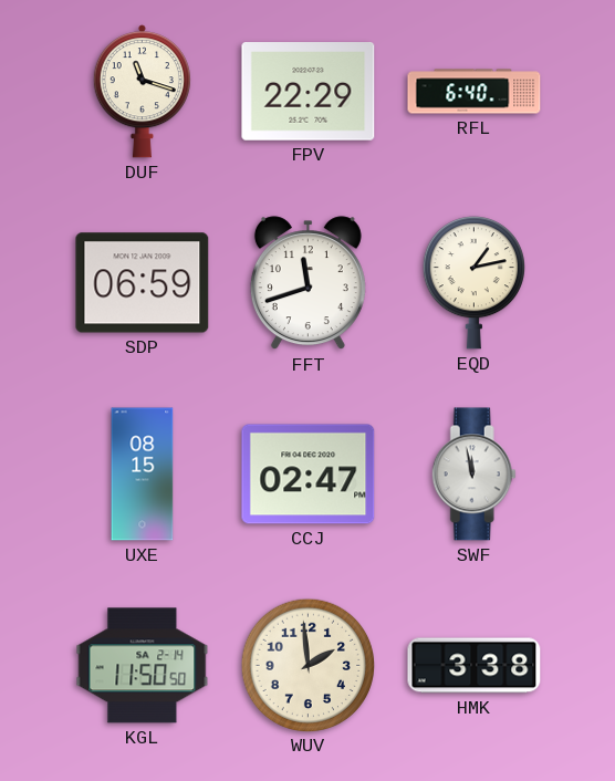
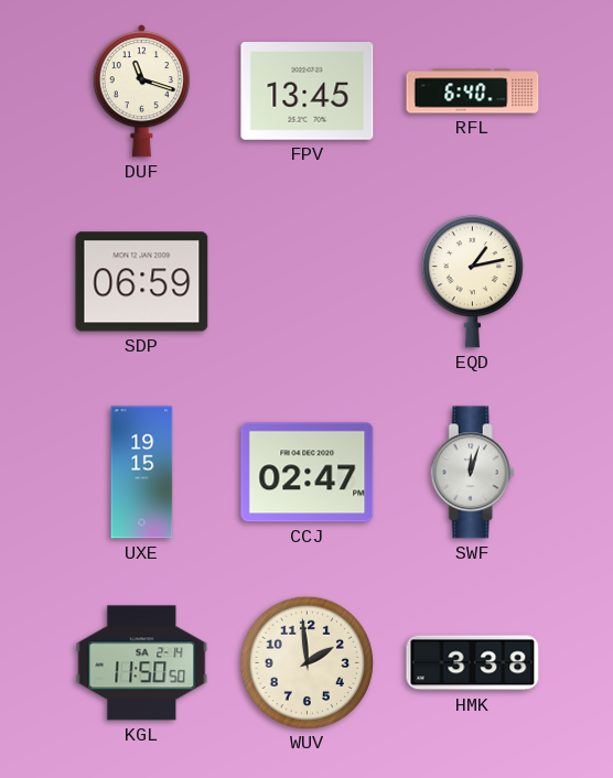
FPV: 22:29 -> 13:45 (308, 91)
FFT: 11:42 -> none (307, 283)
UXE: 08:15 -> 19:15 (142, 473)
SWF: 11:58 -> 12:03 (472, 473)
